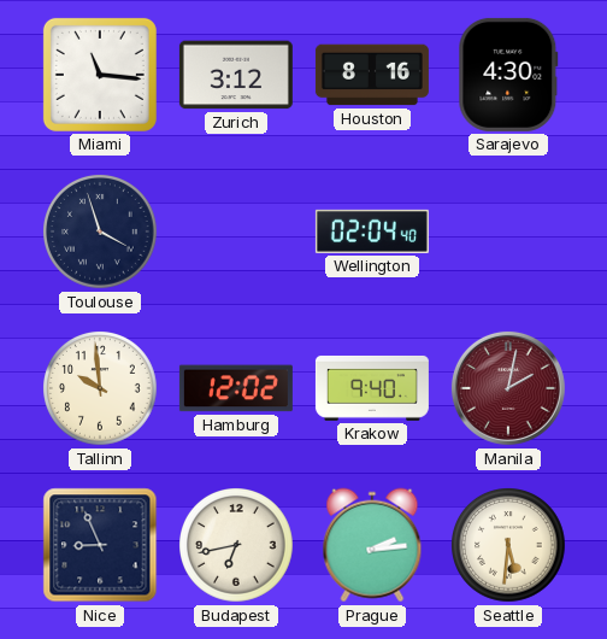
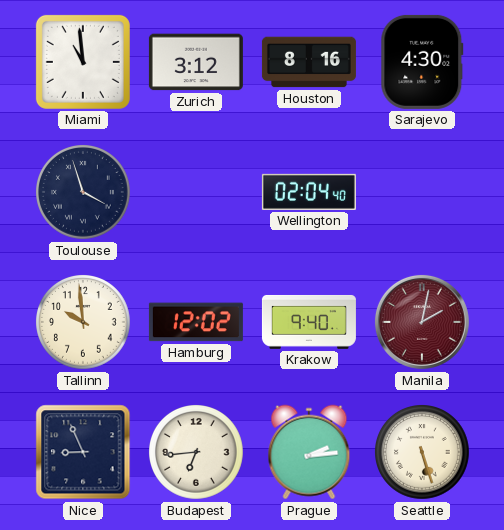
Miami: 11:16 -> 10:59 (83, 62)
Budapest: 6:43 -> 6:44 (197, 453)
Seattle: 5:31 -> 5:27 (423, 453)
